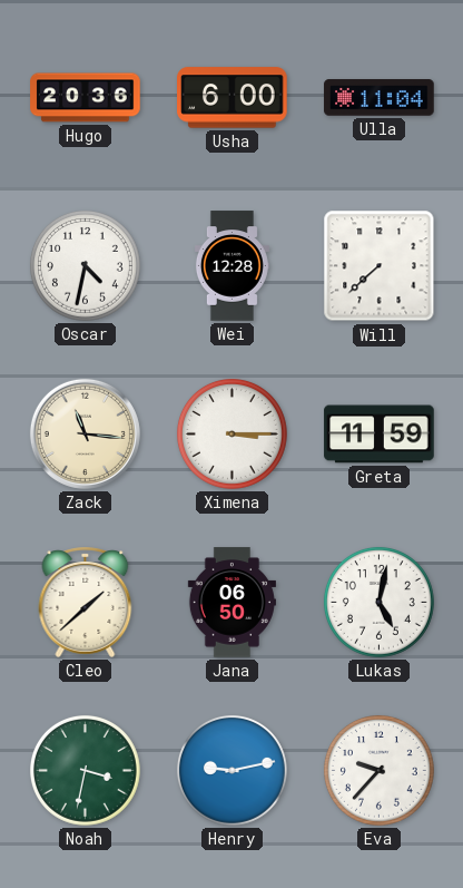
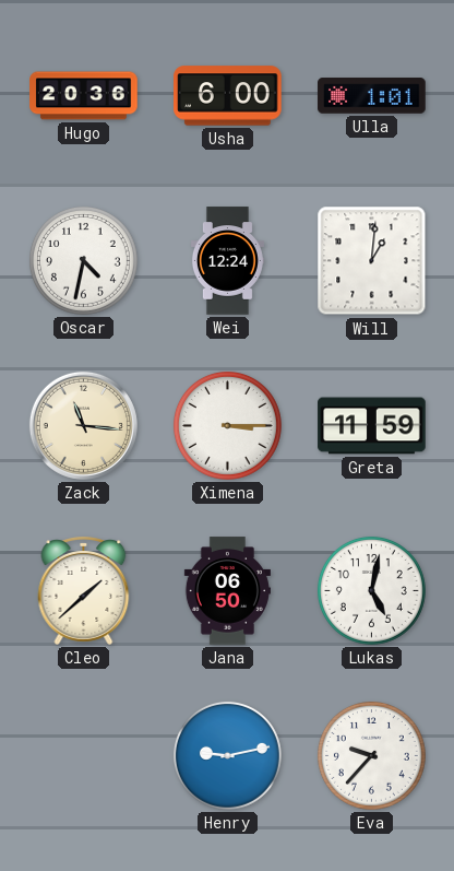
Ulla: 11:04 -> 1:01 (372, 96)
Wei: 12:28 -> 12:24 (227, 261)
Will: 7:38 -> 1:01 (372, 261)
Noah: 3:32 -> none (85, 770)
